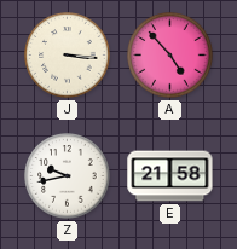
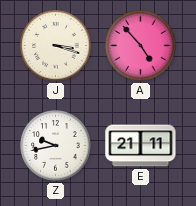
J: 3:16 -> 3:18 (56, 46)
E: 21:58 -> 21:11 (141, 146)
